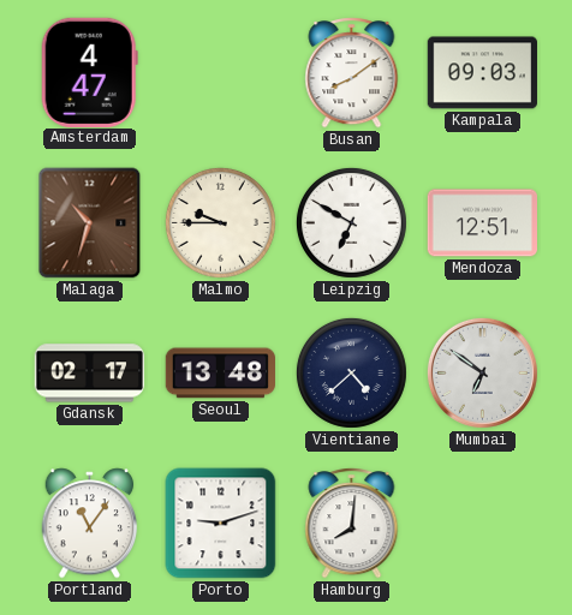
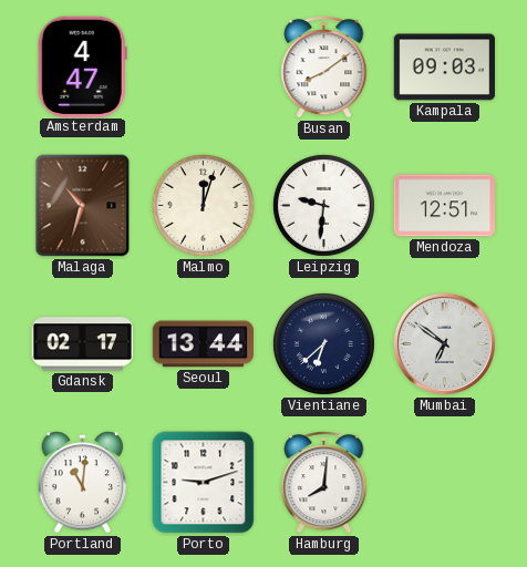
Malmo: 9:45 -> 12:03 (203, 205)
Leipzig: 6:50 -> 9:31 (323, 205)
Seoul: 13:48 -> 13:44 (203, 344)
Vientiane: 4:38 -> 6:38 (323, 343)
Portland: 11:06 -> 11:01 (83, 483)
